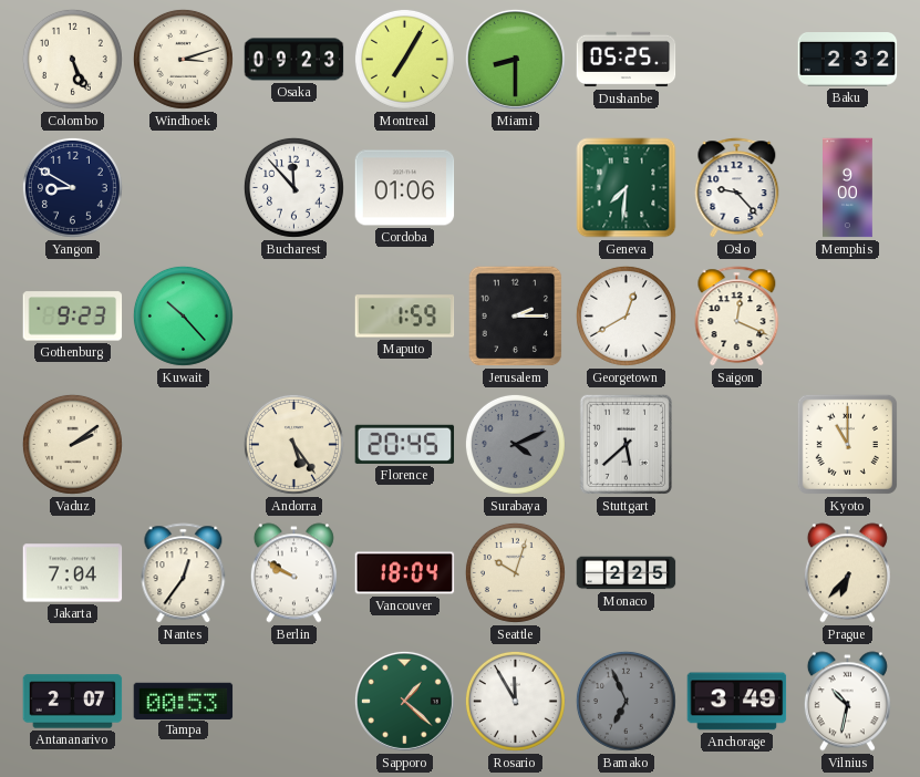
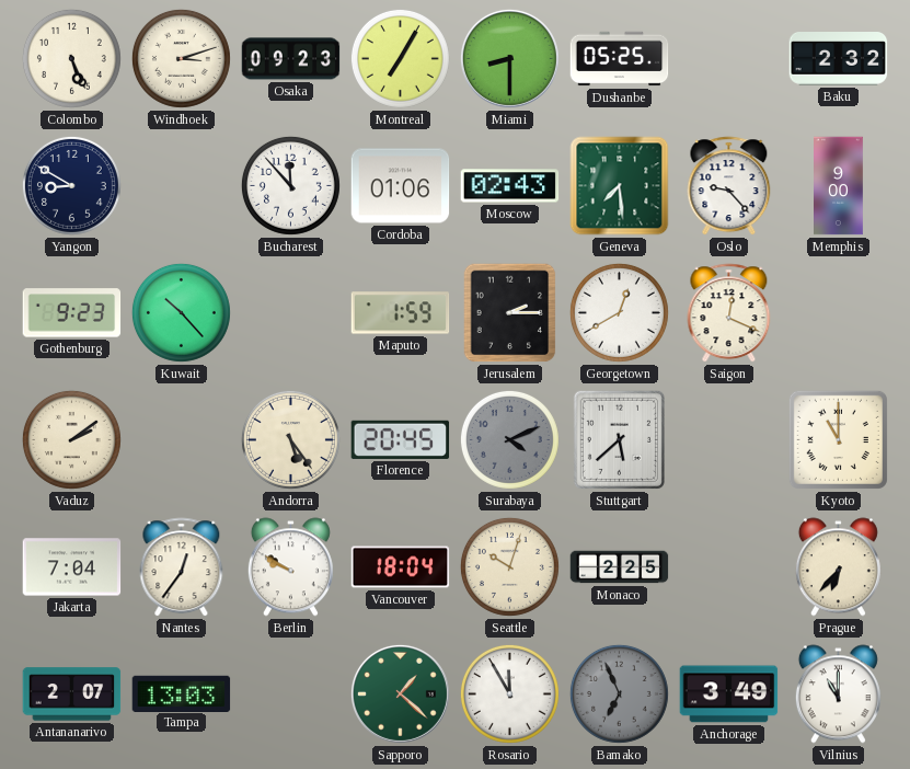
Moscow: none -> 02:43 (510, 186)
Geneva: 7:31 -> 7:29 (620, 186)
Tampa: 00:53 -> 13:03 (182, 693)
Vilnius: 10:32 -> 11:00 (838, 695)
